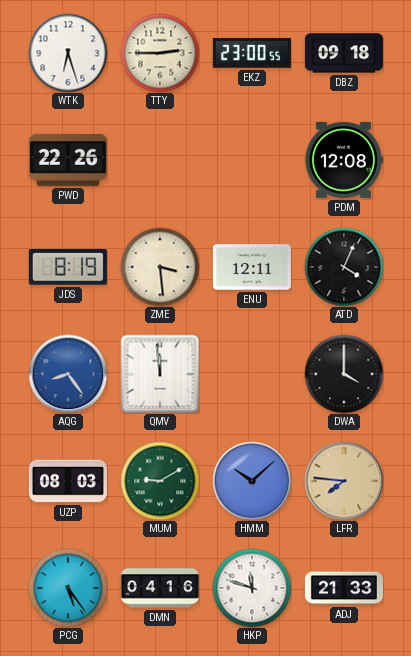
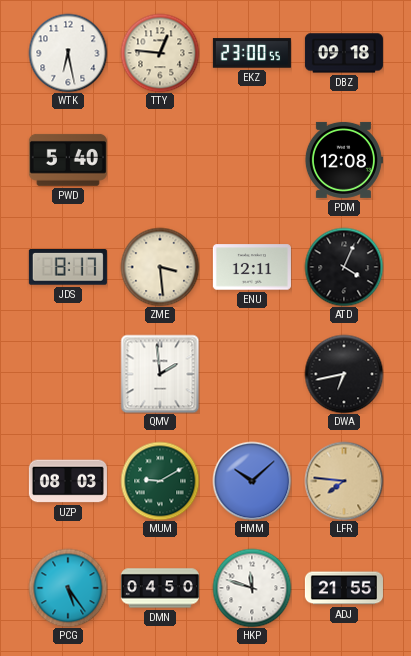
WTK: 6:27 -> 6:28 (68, 53)
TTY: 2:45 -> 12:46 (160, 53)
PWD: 22:26 -> 5:40 (68, 160)
JDS: 8:19 -> 8:17 (68, 267)
AQG: 8:24 -> none (68, 374)
QMV: 11:59 -> 1:59 (160, 374)
DWA: 4:00 -> 6:43 (344, 374)
DMN: 04:16 -> 04:50 (160, 588)
ADJ: 21:33 -> 21:55 (344, 588)
